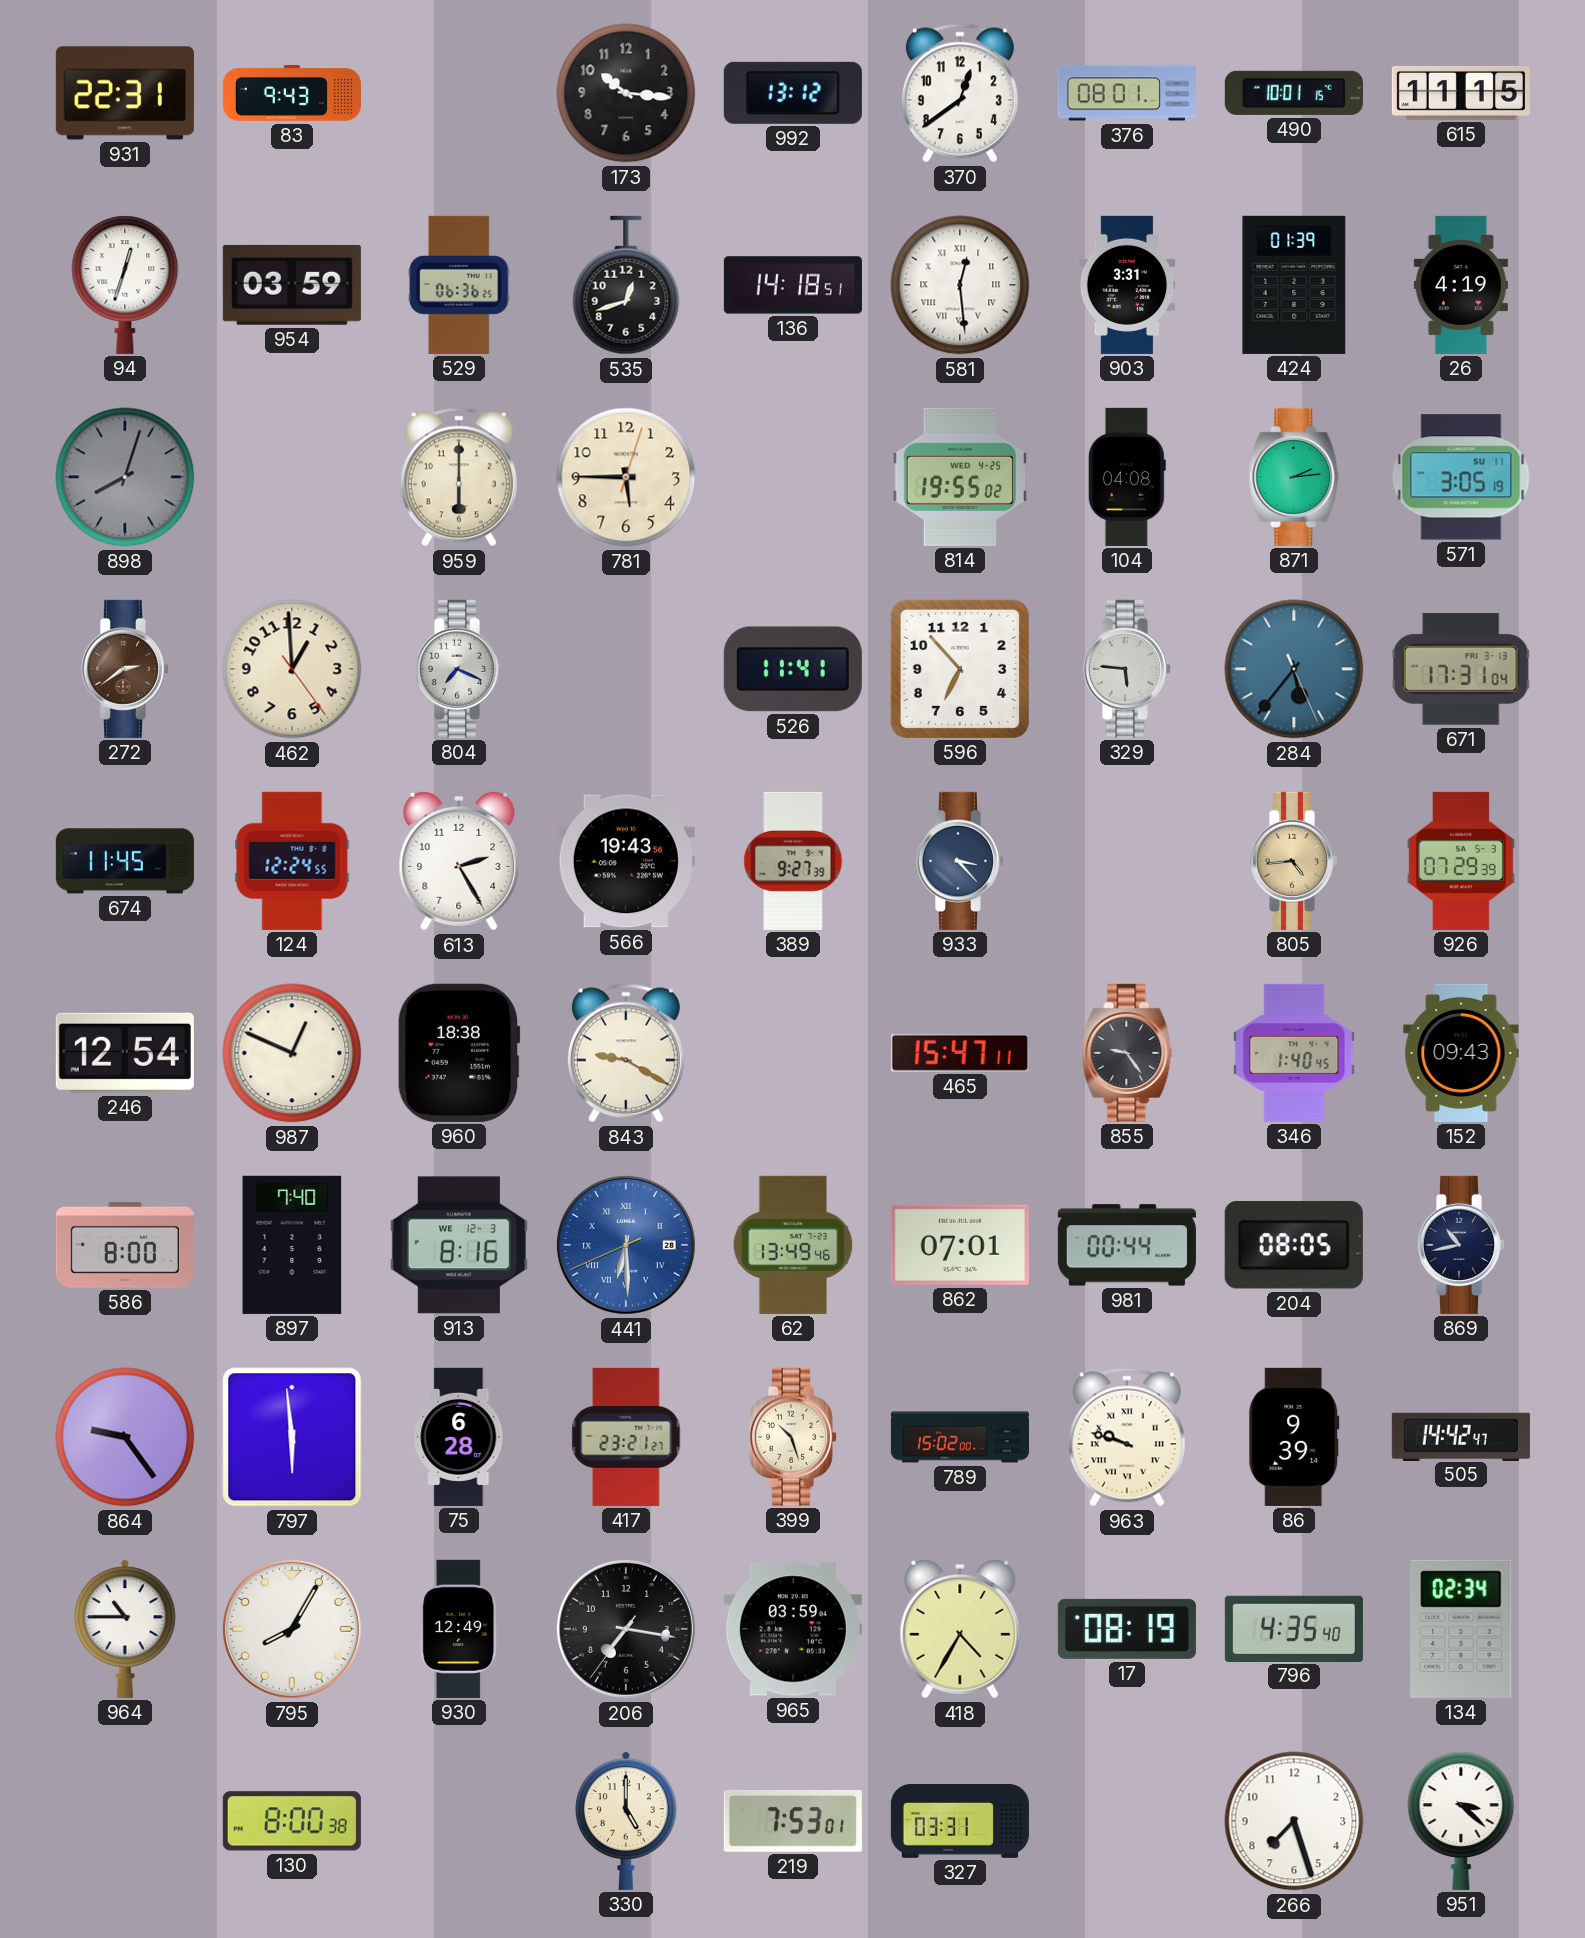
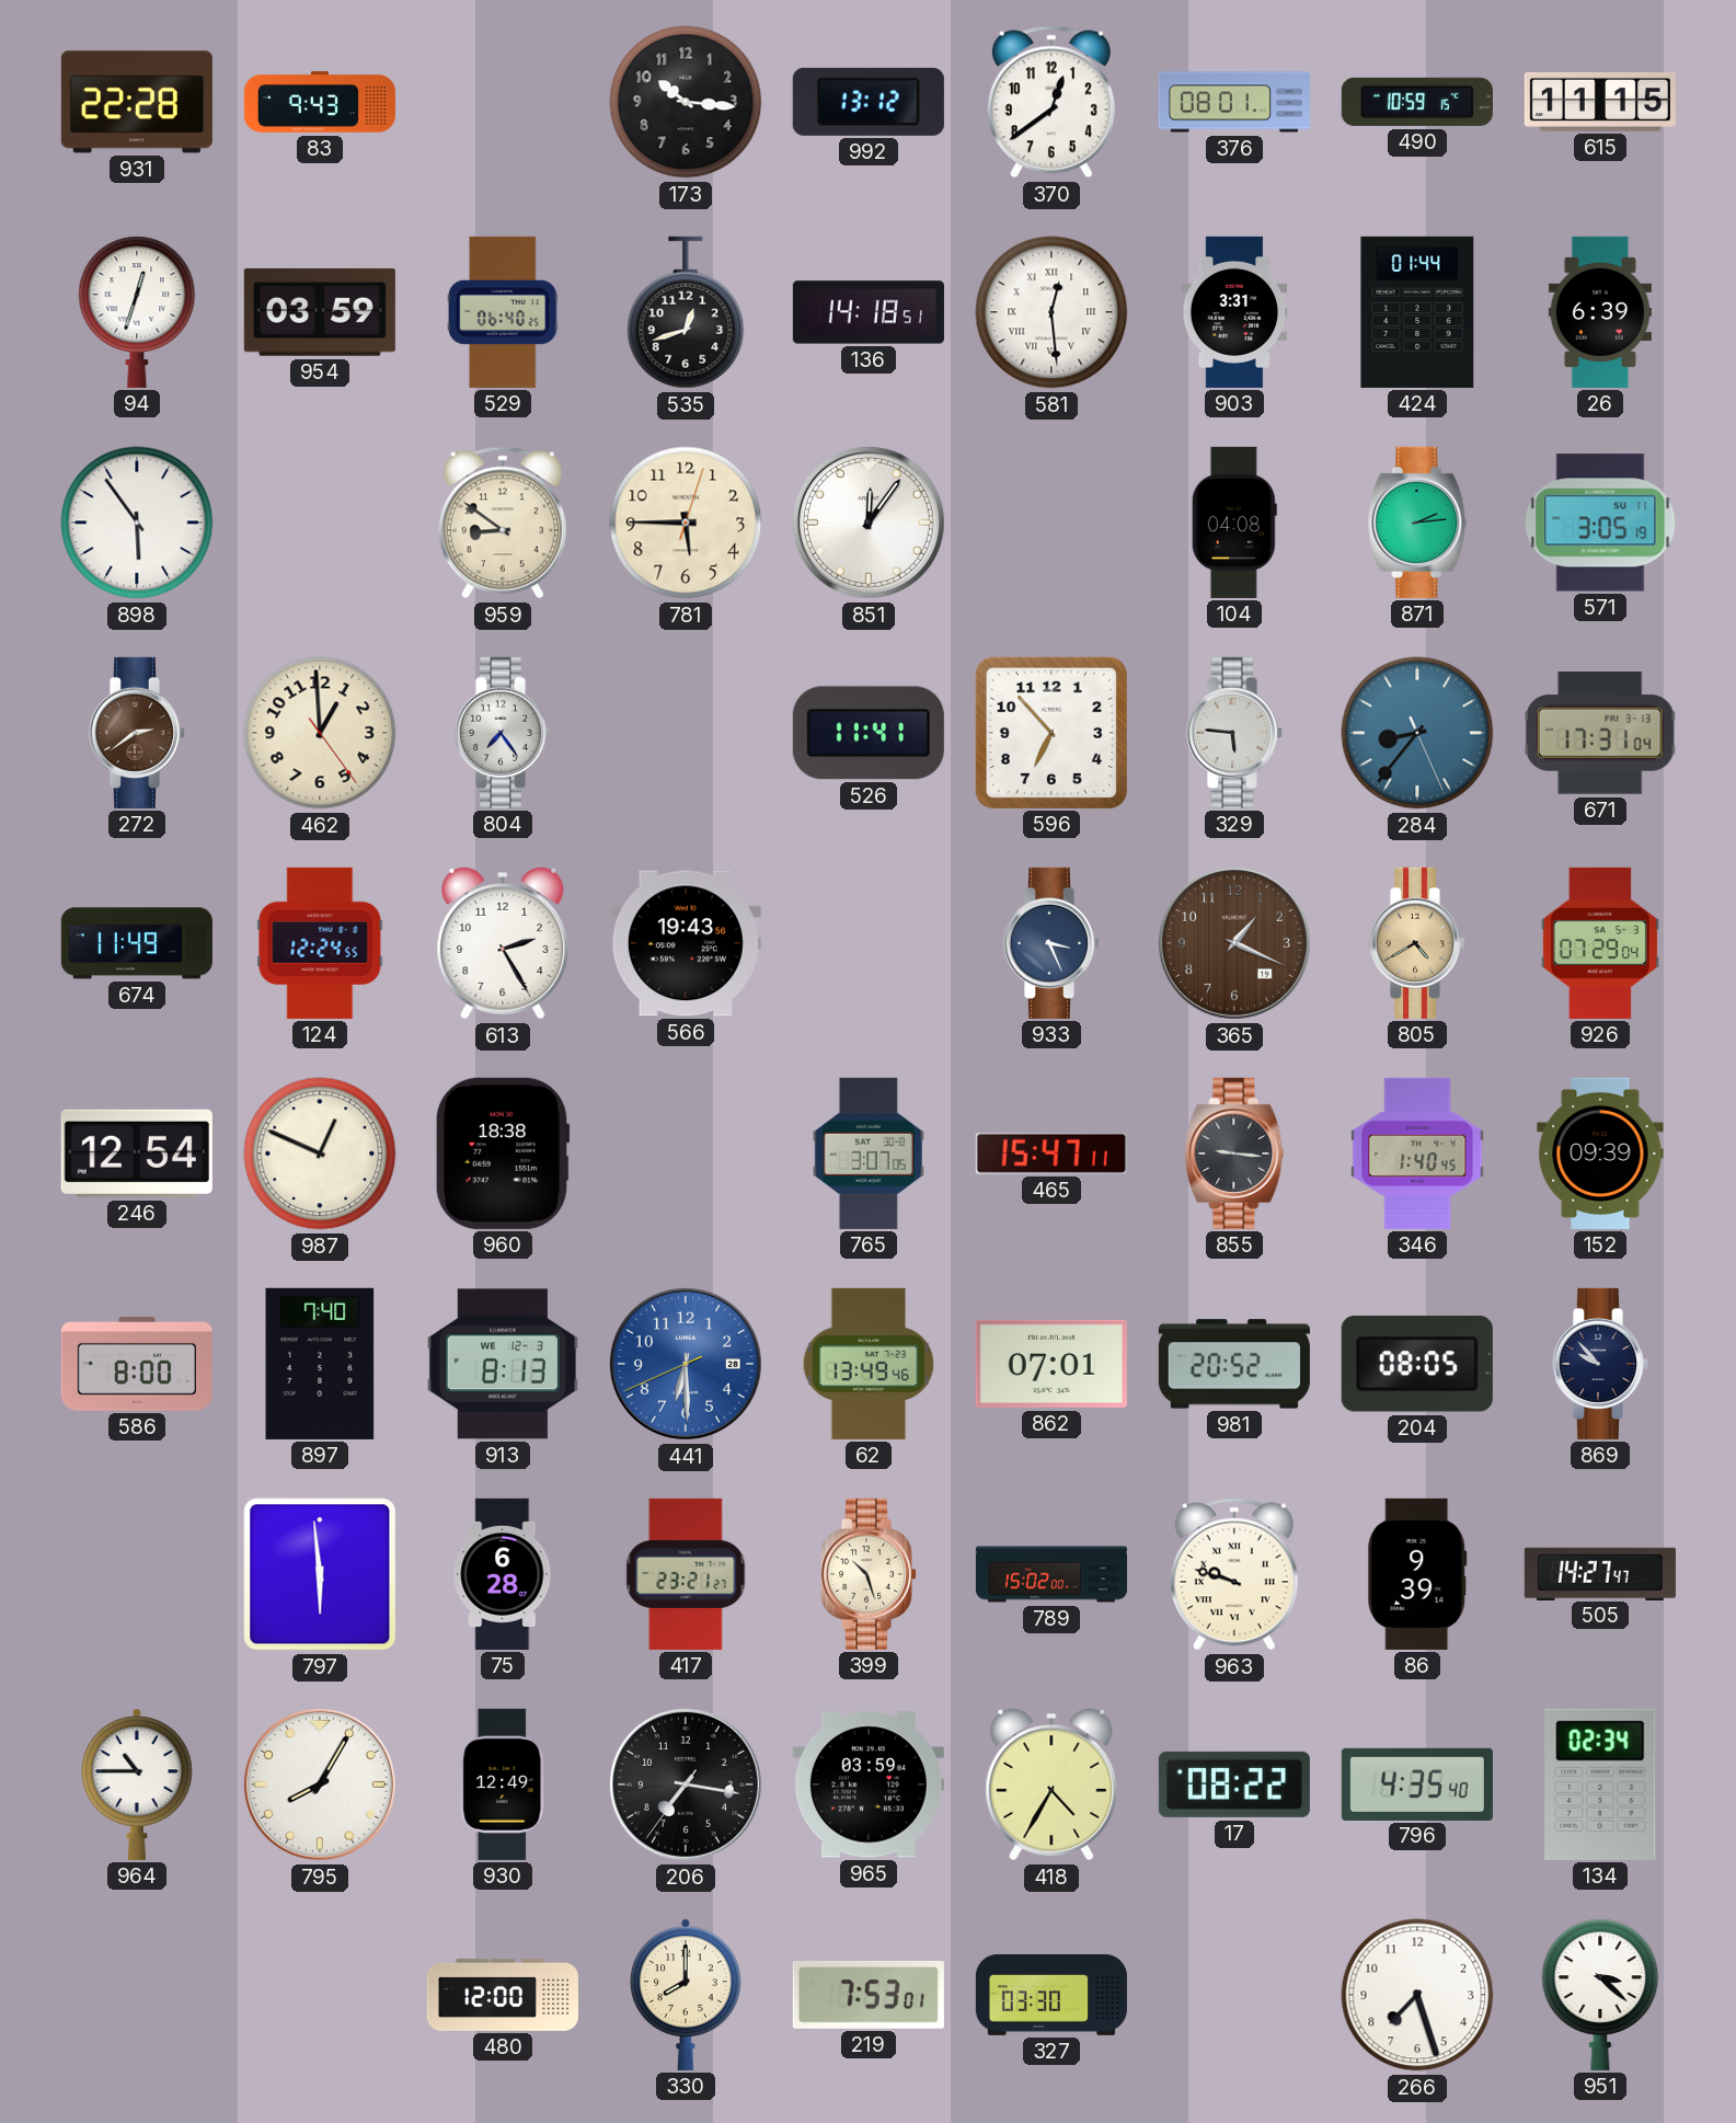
931: 22:31 -> 22:28 (137, 102)
490: 10:01 -> 10:59 (1417, 102)
529: 06:36 -> 06:40 (503, 312)
424: 01:39 -> 01:44 (1417, 312)
26: 4:19 -> 6:39 (1600, 312)
898: 8:03 -> 5:54 (137, 523)
898 dial: grey -> white (137, 523)
959: 6:00 -> 8:51 (503, 523)
851: none -> 12:06 (869, 523)
814: 19:55 -> none (960, 477)
804: 7:19 -> 7:24 (502, 733)
284: 5:36 -> 8:36 (1417, 733)
674: 11:45 -> 11:49 (137, 943)
389: 9:27 -> none (793, 861)
933: 3:23 -> 3:26 (1050, 943)
365: none -> 1:19 (1234, 943)
805: 4:44 -> 4:40 (1416, 943)
926: 07:29:39 -> 07:29:04 (1600, 943)
843: 9:20 -> none (626, 1053)
765: none -> 3:07 (869, 1154)
855: 9:24 -> 9:16 (1234, 1154)
152: 09:43 -> 09:39 (1600, 1154)
913: 8:16 -> 8:13 (503, 1364)
441 numerals: Roman -> Arabic (686, 1364)
981: 00:44 -> 20:52 (1234, 1364)
869: 10:43 -> 9:53 (1599, 1364)
864: 9:24 -> none (125, 1437)
505: 14:42 -> 14:27 (1600, 1573)
17: 08:19 -> 08:22 (1234, 1785)
130: 8:00 -> none (292, 1821)
480: none -> 12:00 (503, 1995)
330: 5:00 -> 8:00 (686, 1995)
327: 03:31 -> 03:30 (1051, 1996)
